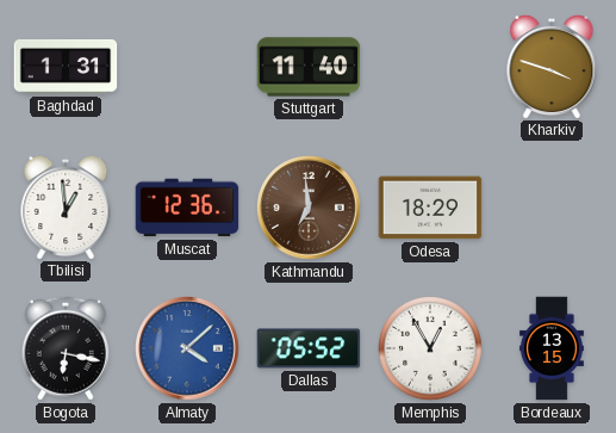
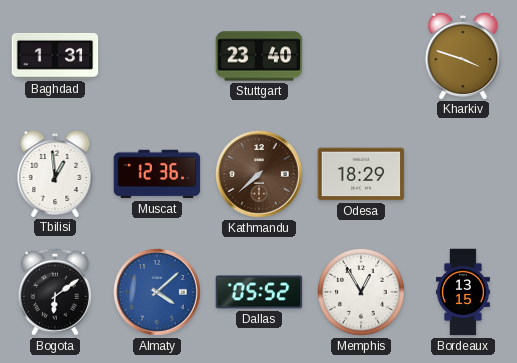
Stuttgart: 11:40 -> 23:40 (259, 56)
Kathmandu: 6:59 -> 7:38 (259, 174)
Bogota: 6:17 -> 6:09 (55, 292)
